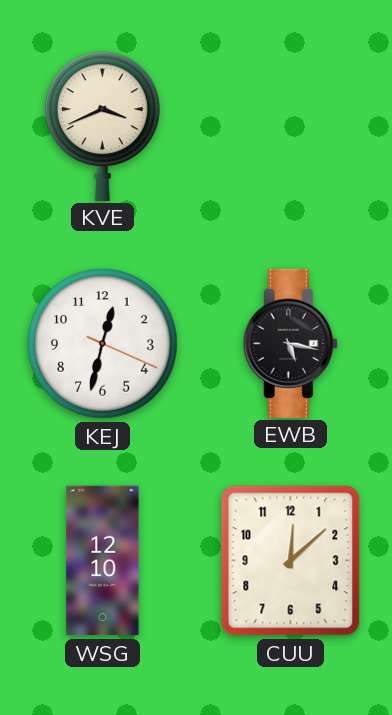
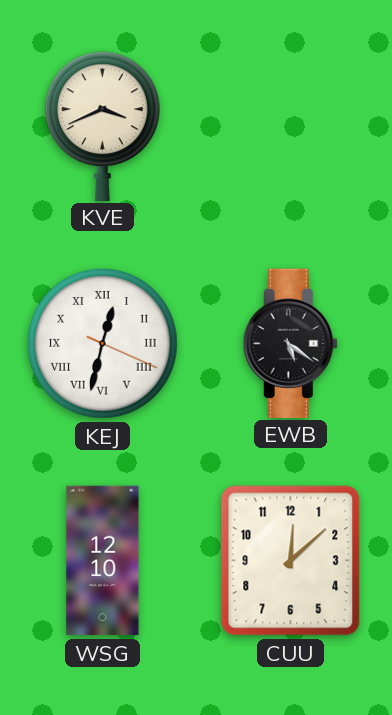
KEJ numerals: Arabic -> Roman (103, 344)
EWB: 5:17 -> 5:21 (290, 343)
